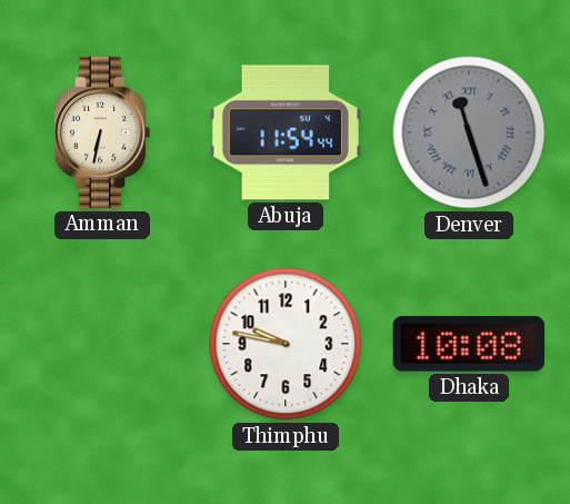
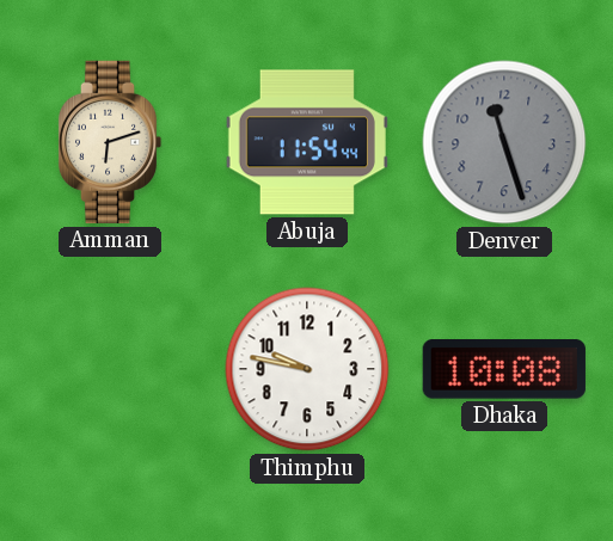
Amman: 6:32 -> 6:12 (110, 142)
Denver numerals: Roman -> Arabic (504, 142)
